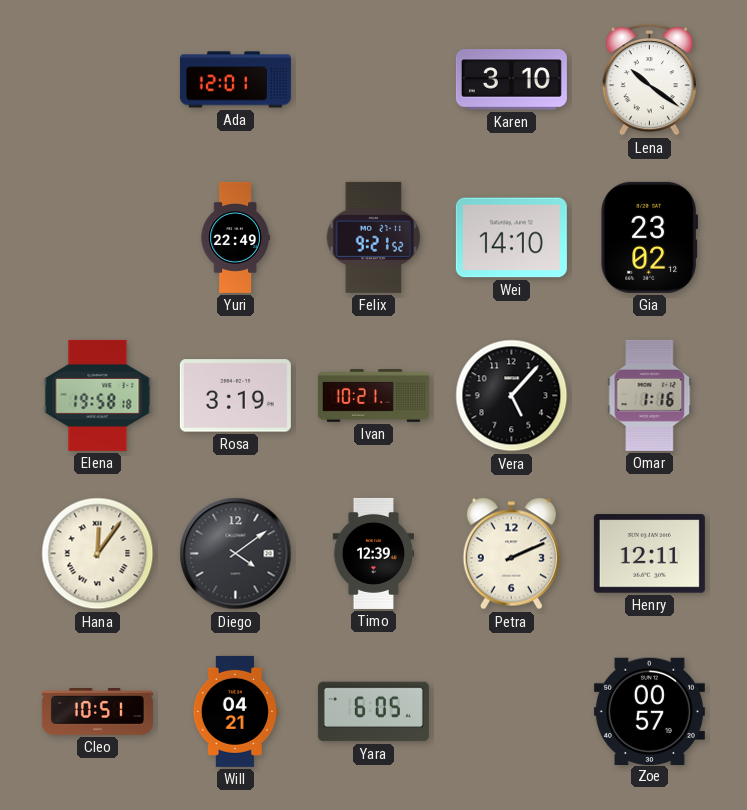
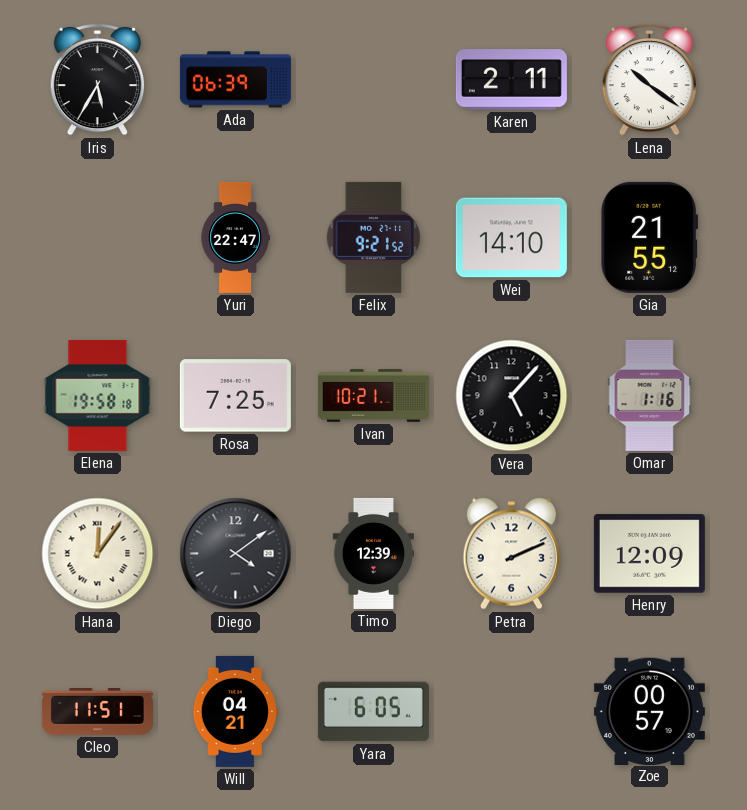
Iris: none -> 5:35 (97, 79)
Ada: 12:01 -> 06:39 (235, 80)
Karen: 3:10 -> 2:11 (511, 80)
Yuri: 22:49 -> 22:47 (235, 237)
Gia: 23:02 -> 21:55 (650, 237)
Rosa: 3:19 -> 7:25 (235, 396)
Henry: 12:11 -> 12:09 (649, 554)
Cleo: 10:51 -> 11:51 (97, 712)
